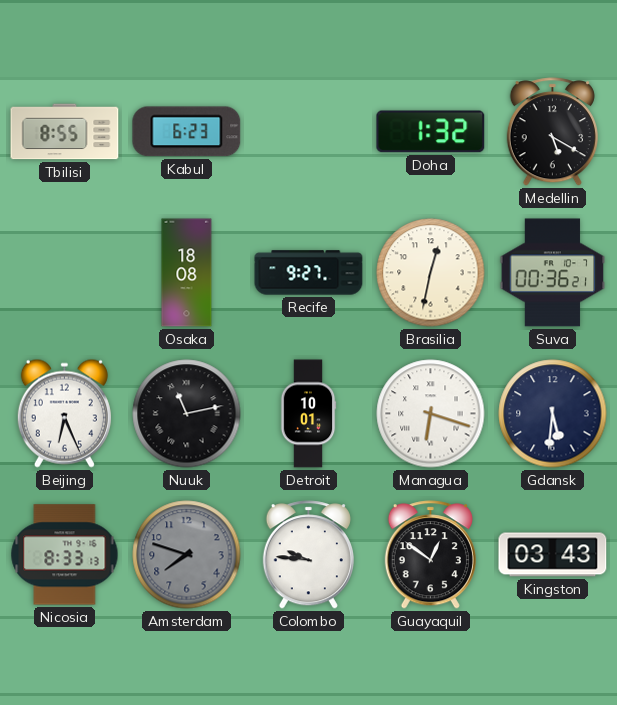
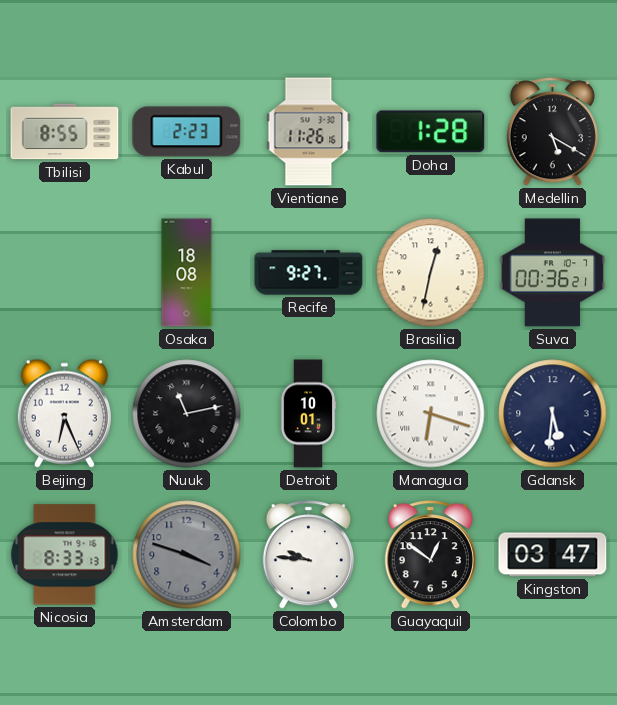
Kabul: 6:23 -> 2:23 (187, 132)
Vientiane: none -> 11:26 (309, 132)
Doha: 1:32 -> 1:28 (431, 132)
Amsterdam: 7:48 -> 3:48 (187, 555)
Kingston: 03:43 -> 03:47 (553, 555)
